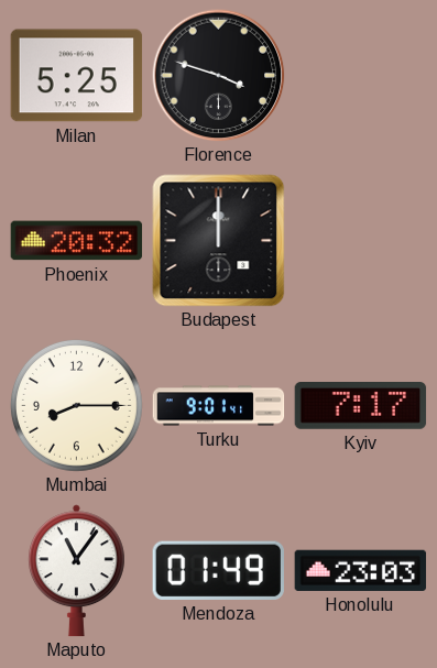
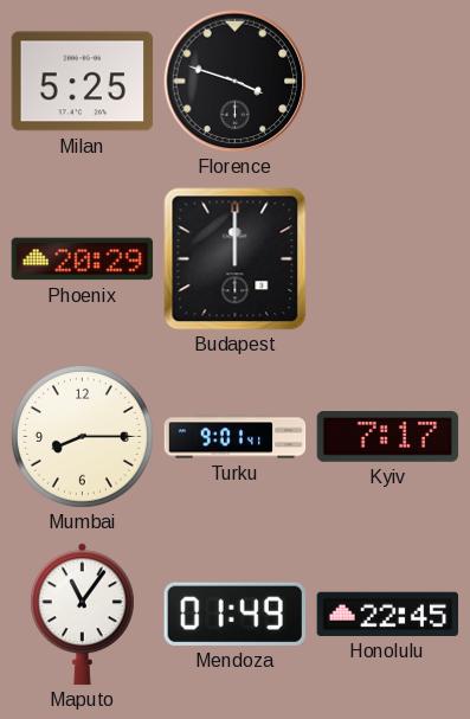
Phoenix: 20:32 -> 20:29 (83, 259)
Honolulu: 23:03 -> 22:45 (388, 614)
